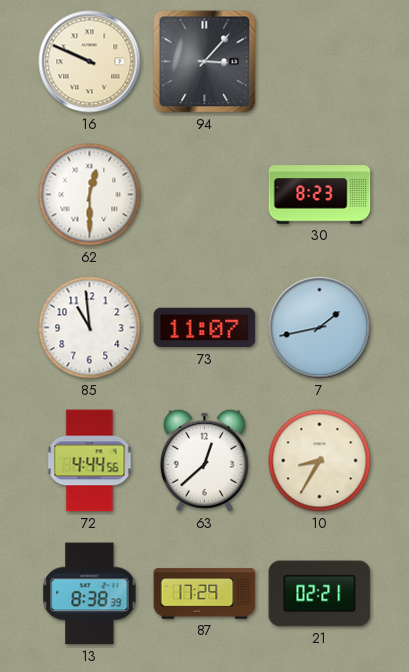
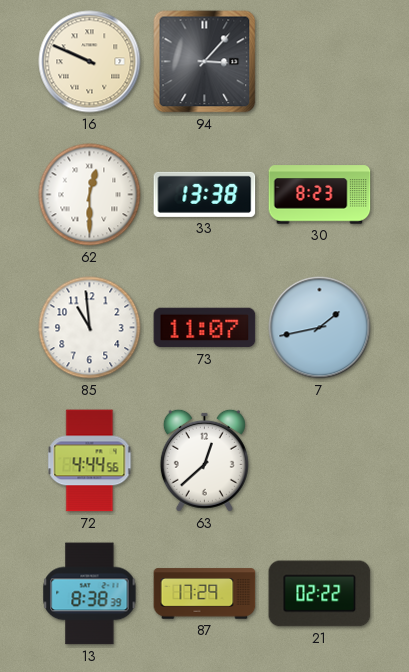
33: none -> 13:38 (205, 194)
10: 8:35 -> none (320, 461)
21: 02:21 -> 02:22 (320, 594)
